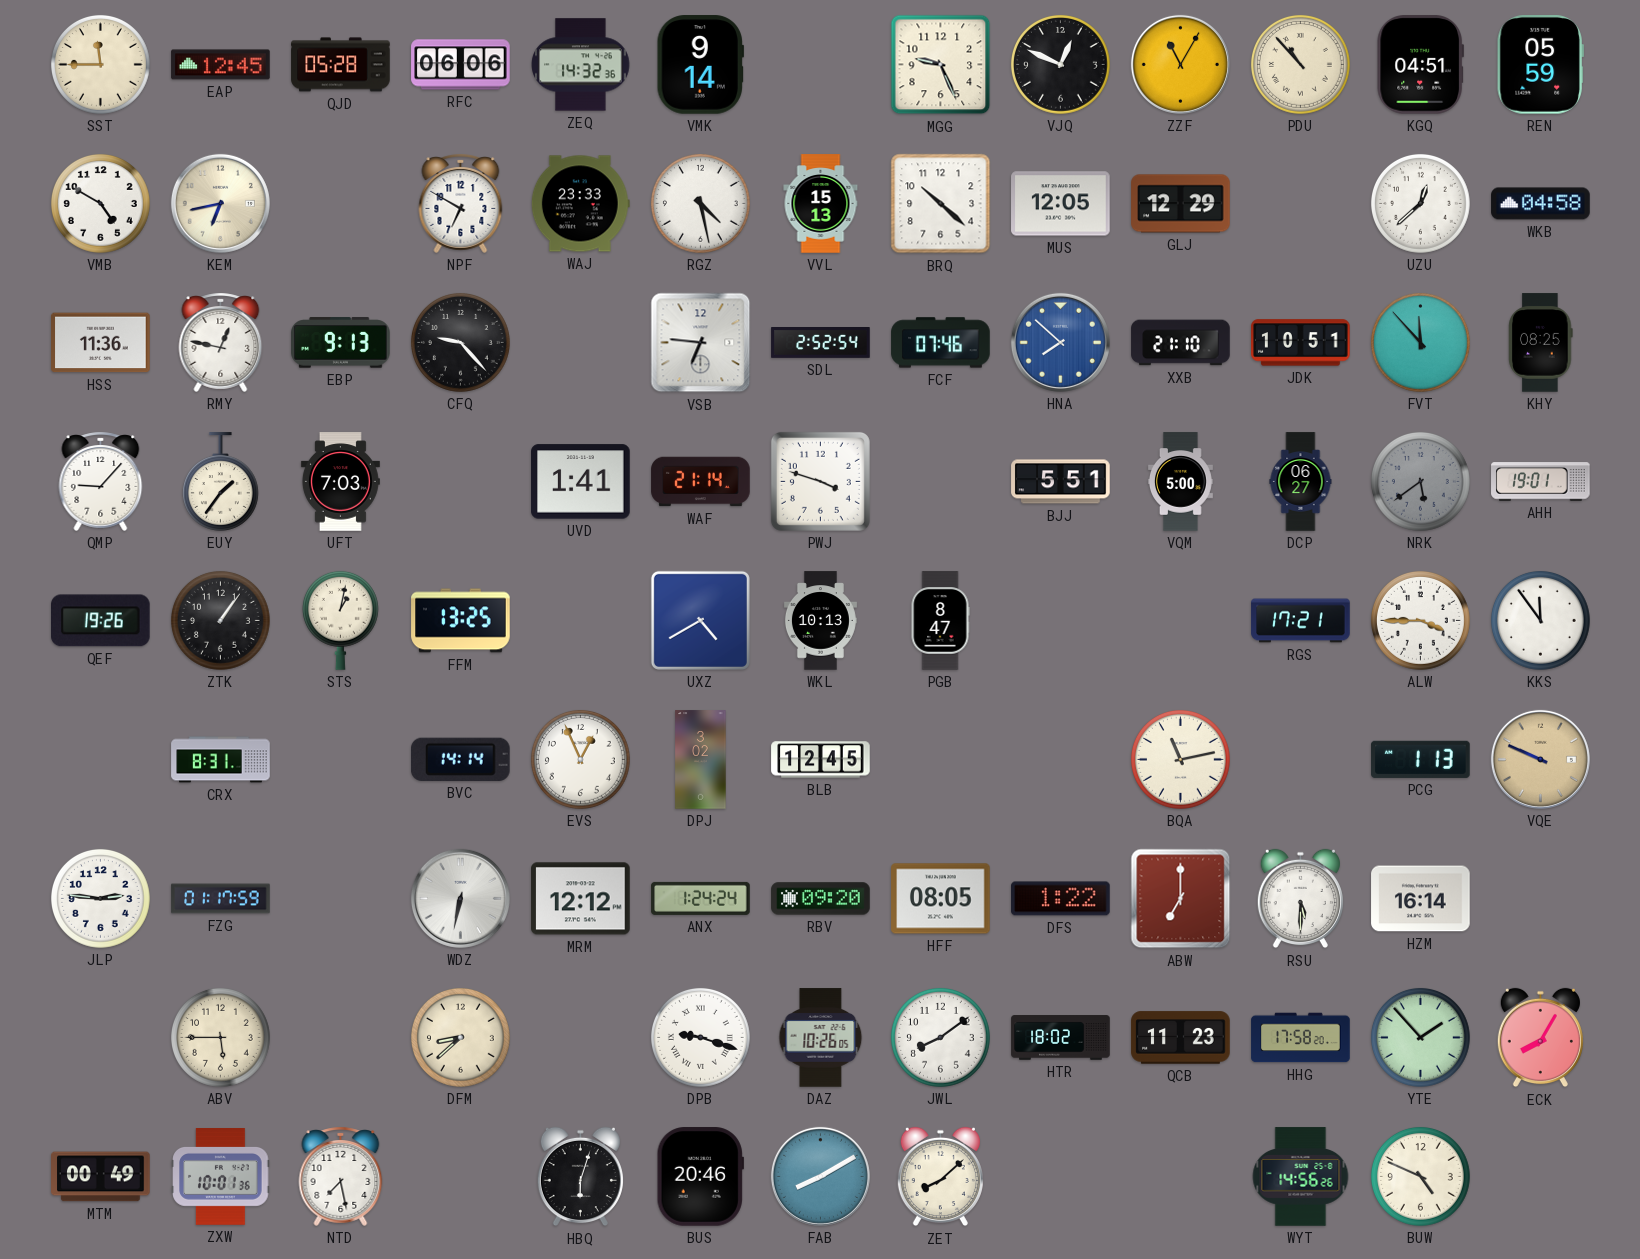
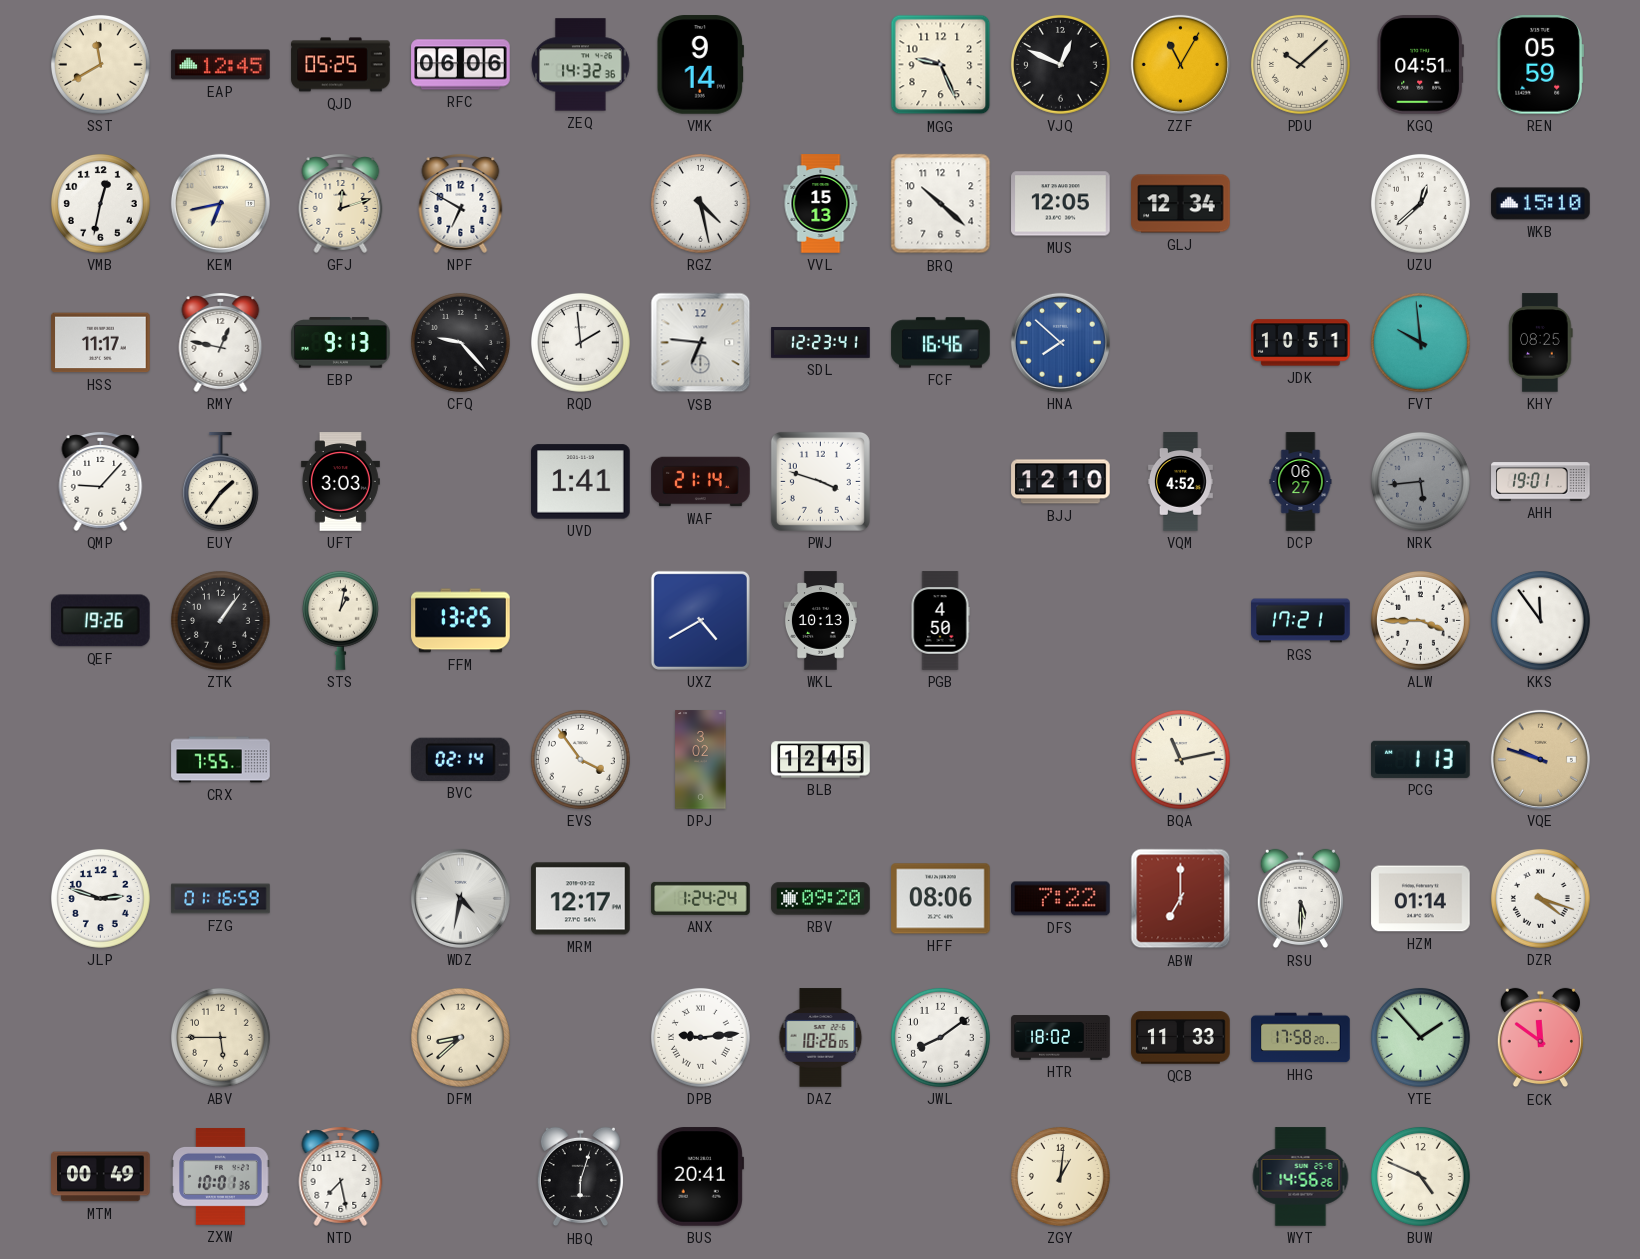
SST: 11:45 -> 11:40 (100, 64)
QJD: 05:28 -> 05:25 (341, 65)
PDU: 10:53 -> 10:08 (1300, 64)
VMB: 4:50 -> 12:32 (100, 203)
GFJ: none -> 12:12 (341, 203)
WAJ: 23:33 -> none (580, 204)
GLJ: 12:29 -> 12:34 (1181, 204)
WKB: 04:58 -> 15:10 (1541, 204)
HSS: 11:36 -> 11:17 (101, 343)
RQD: none -> 1:59 (580, 342)
SDL: 2:52 -> 12:23 (821, 343)
FCF: 07:46 -> 16:46 (941, 343)
XXB: 21:10 -> none (1181, 343)
FVT: 11:53 -> 9:59 (1420, 342)
UFT: 7:03 -> 3:03 (340, 482)
BJJ: 5:51 -> 12:10 (1061, 482)
VQM: 5:00 -> 4:52 (1180, 482)
NRK: 5:39 -> 5:44 (1420, 481)
PGB: 8:47 -> 4:50 (940, 621)
CRX: 8:31 -> 7:55 (221, 760)
BVC: 14:14 -> 02:14 (461, 759)
EVS: 12:56 -> 3:54 (580, 759)
VQE: 9:49 -> 9:48 (1540, 759)
JLP: 2:46 -> 2:48 (100, 898)
FZG: 01:17 -> 01:16 (221, 899)
WDZ: 6:32 -> 4:32 (460, 898)
MRM: 12:12 -> 12:17 (581, 899)
HFF: 08:05 -> 08:06 (941, 899)
DFS: 1:22 -> 7:22 (1061, 899)
HZM: 16:14 -> 01:14 (1421, 899)
DZR: none -> 4:18 (1540, 898)
DPB: 9:18 -> 9:14 (700, 1037)
QCB: 11:23 -> 11:33 (1181, 1038)
ECK: 8:05 -> 11:51 (1540, 1038)
BUS: 20:46 -> 20:41 (700, 1177)
FAB: 8:10 -> none (820, 1176)
ZET: 8:08 -> none (940, 1177)
ZGY: none -> 1:01 (1060, 1176)
